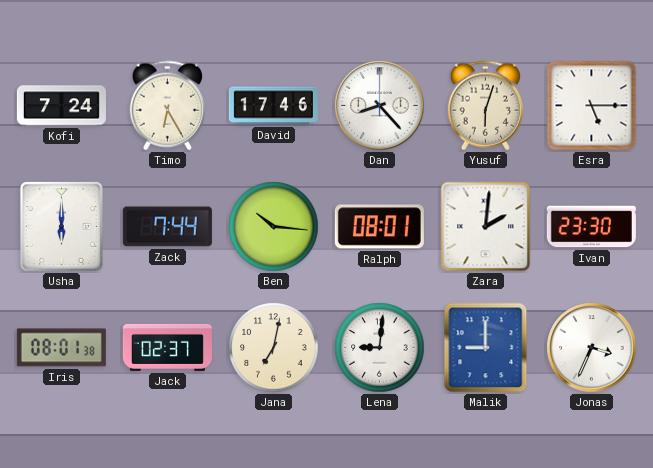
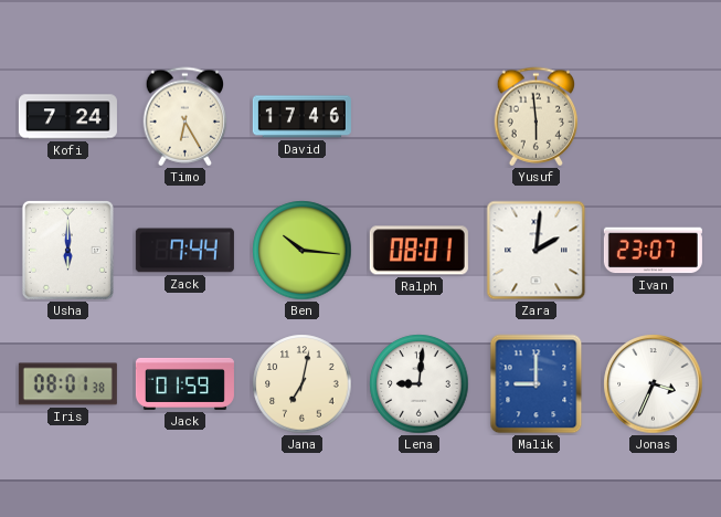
Dan: 8:23 -> none (380, 106)
Yusuf: 6:03 -> 5:59 (537, 117)
Esra: 5:15 -> none (592, 106)
Ivan: 23:30 -> 23:07 (653, 251)
Jack: 02:37 -> 01:59 (184, 383)
